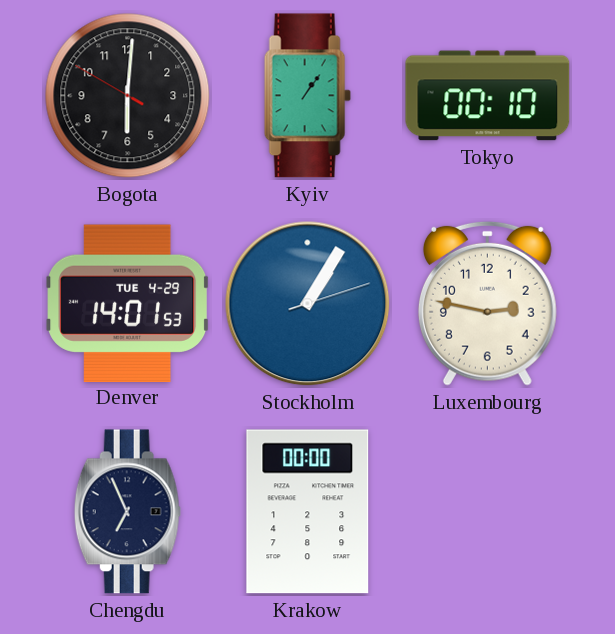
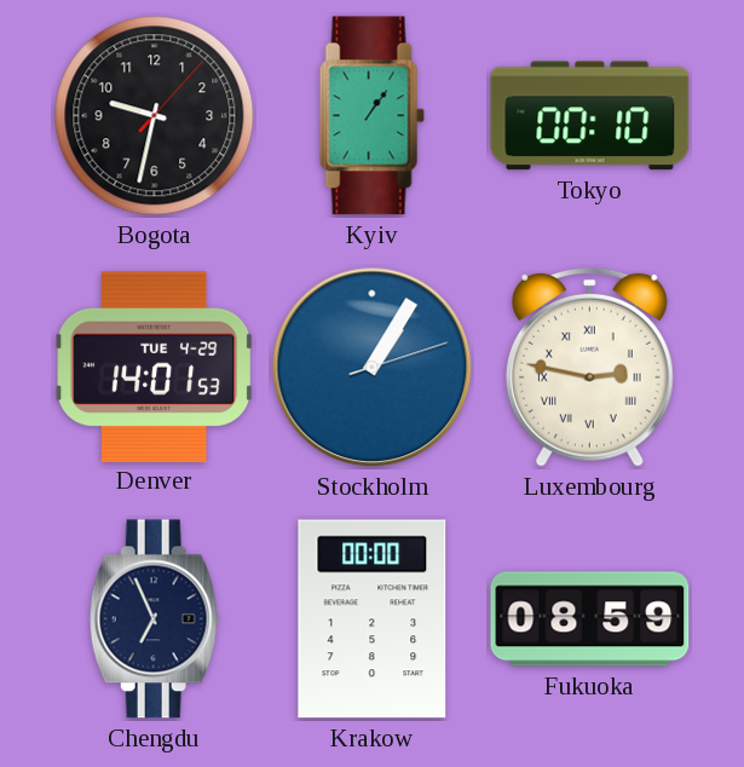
Bogota: 6:00 -> 9:32 (155, 116)
Luxembourg numerals: Arabic -> Roman (589, 367)
Fukuoka: none -> 08:59 (590, 619)
